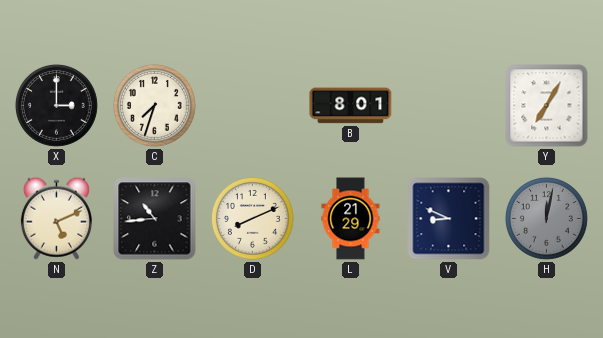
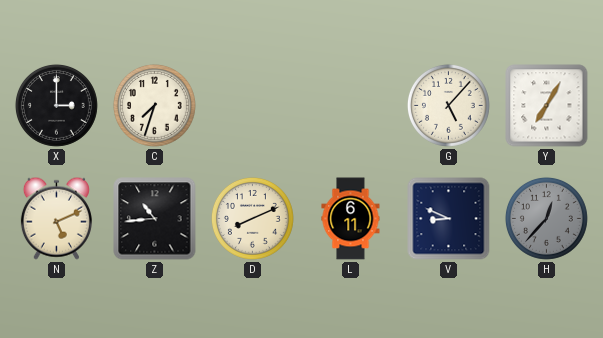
B: 8:01 -> none (351, 106)
G: none -> 5:07 (448, 105)
L: 21:29 -> 6:11 (351, 219)
H: 12:02 -> 12:37 (546, 218)
